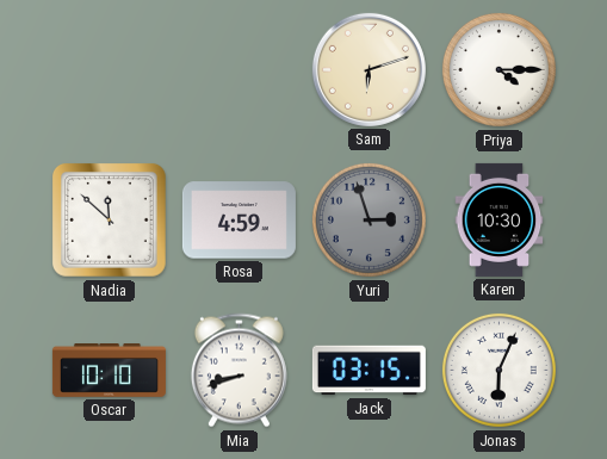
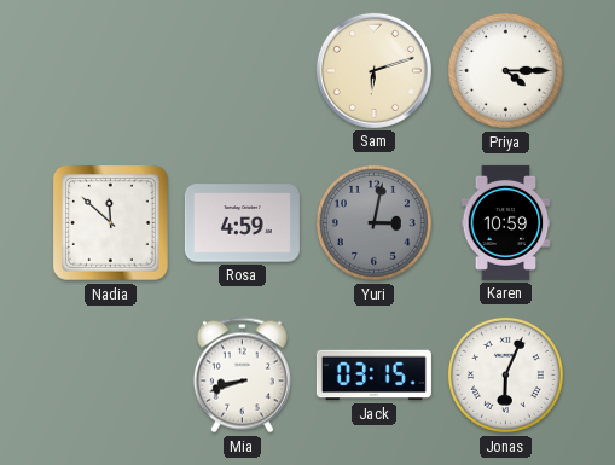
Yuri: 2:57 -> 3:02 (373, 222)
Karen: 10:30 -> 10:59 (506, 222)
Oscar: 10:10 -> none (109, 371)
